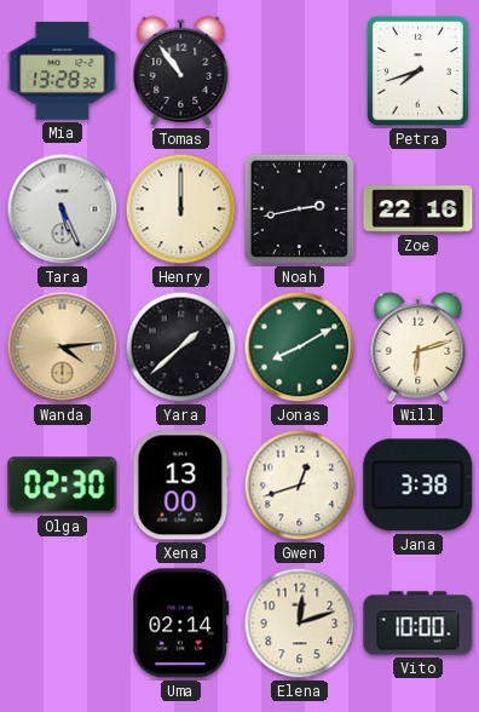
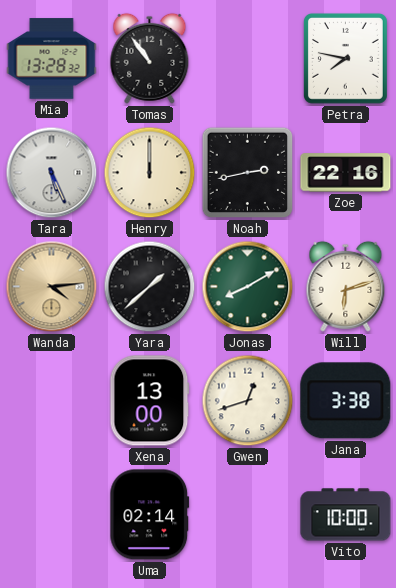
Petra: 7:42 -> 7:47 (345, 58)
Olga: 02:30 -> none (63, 486)
Elena: 12:12 -> none (300, 624)
